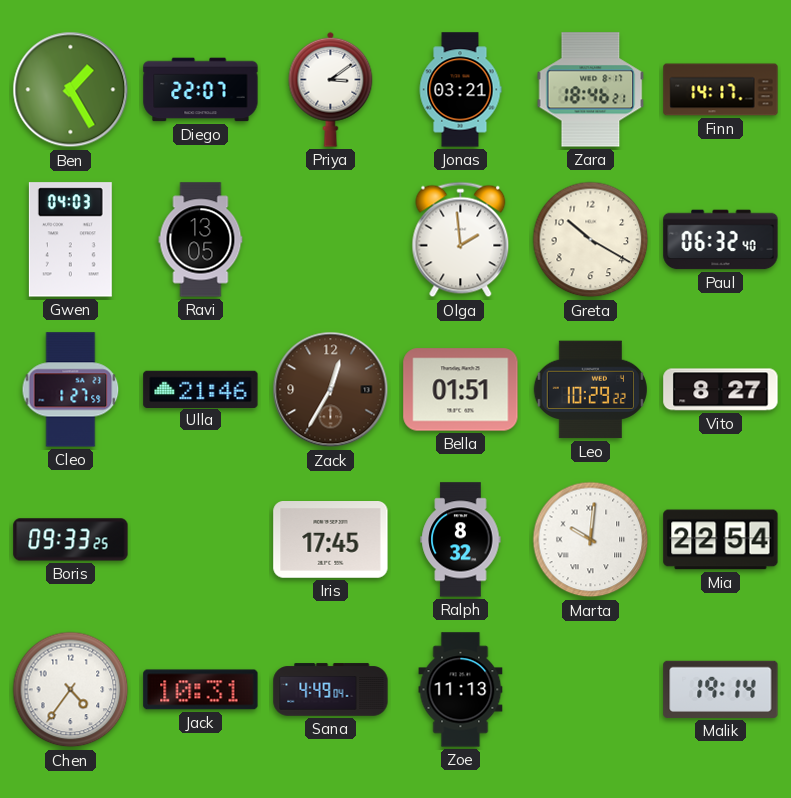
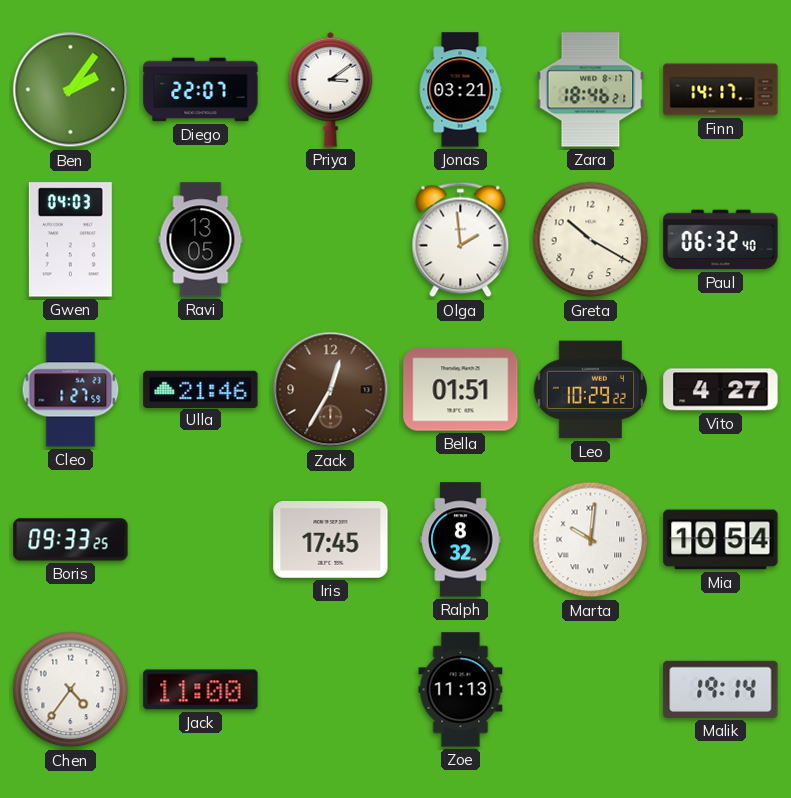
Ben: 1:25 -> 2:06 (71, 90)
Vito: 8:27 -> 4:27 (721, 390)
Mia: 22:54 -> 10:54 (721, 540)
Jack: 10:31 -> 11:00 (201, 690)
Sana: 4:49 -> none (331, 690)
